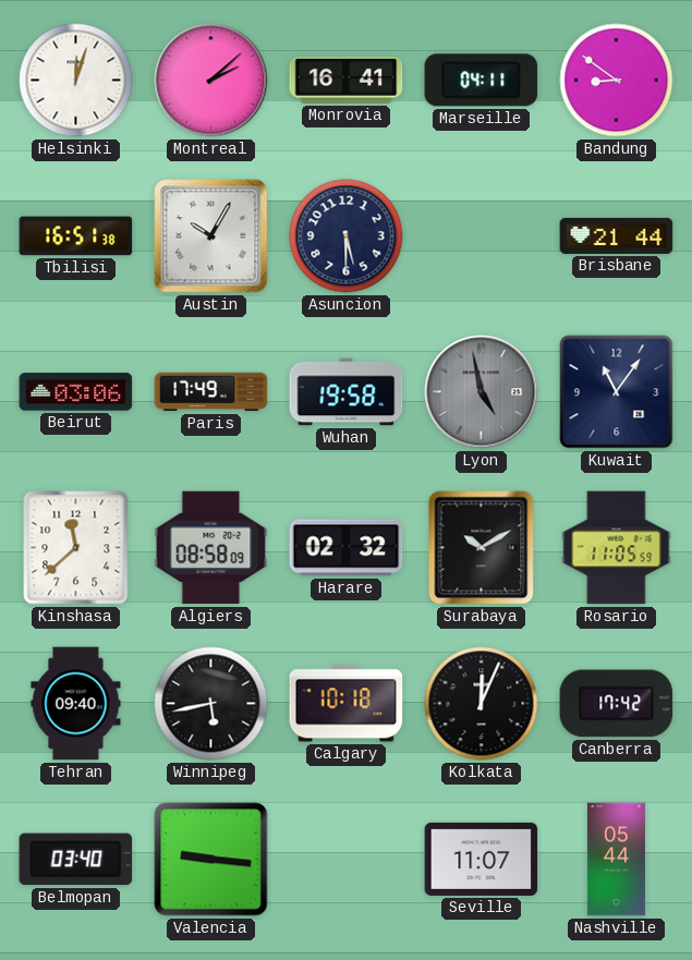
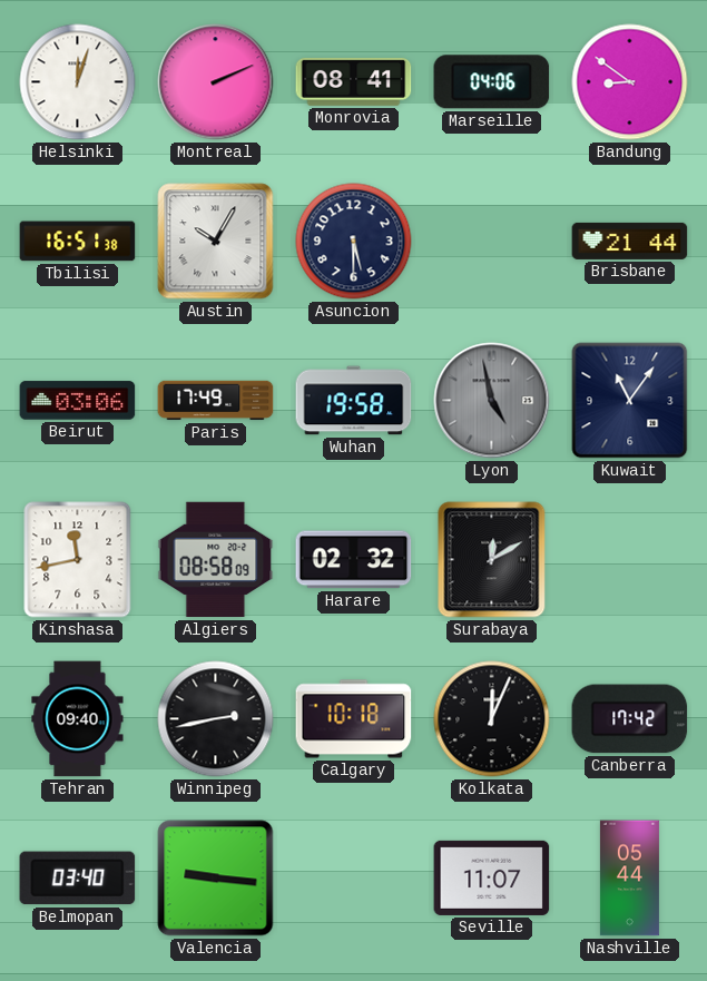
Montreal: 2:08 -> 2:11 (216, 82)
Monrovia: 16:41 -> 08:41 (354, 81)
Marseille: 04:11 -> 04:06 (492, 82)
Kinshasa: 11:38 -> 11:43 (78, 560)
Surabaya: 10:10 -> 12:10 (492, 560)
Rosario: 11:05 -> none (617, 548)
Winnipeg: 5:43 -> 2:43 (216, 719)
